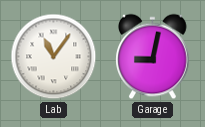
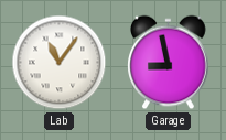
Garage: 9:02 -> 8:58 (169, 63)
